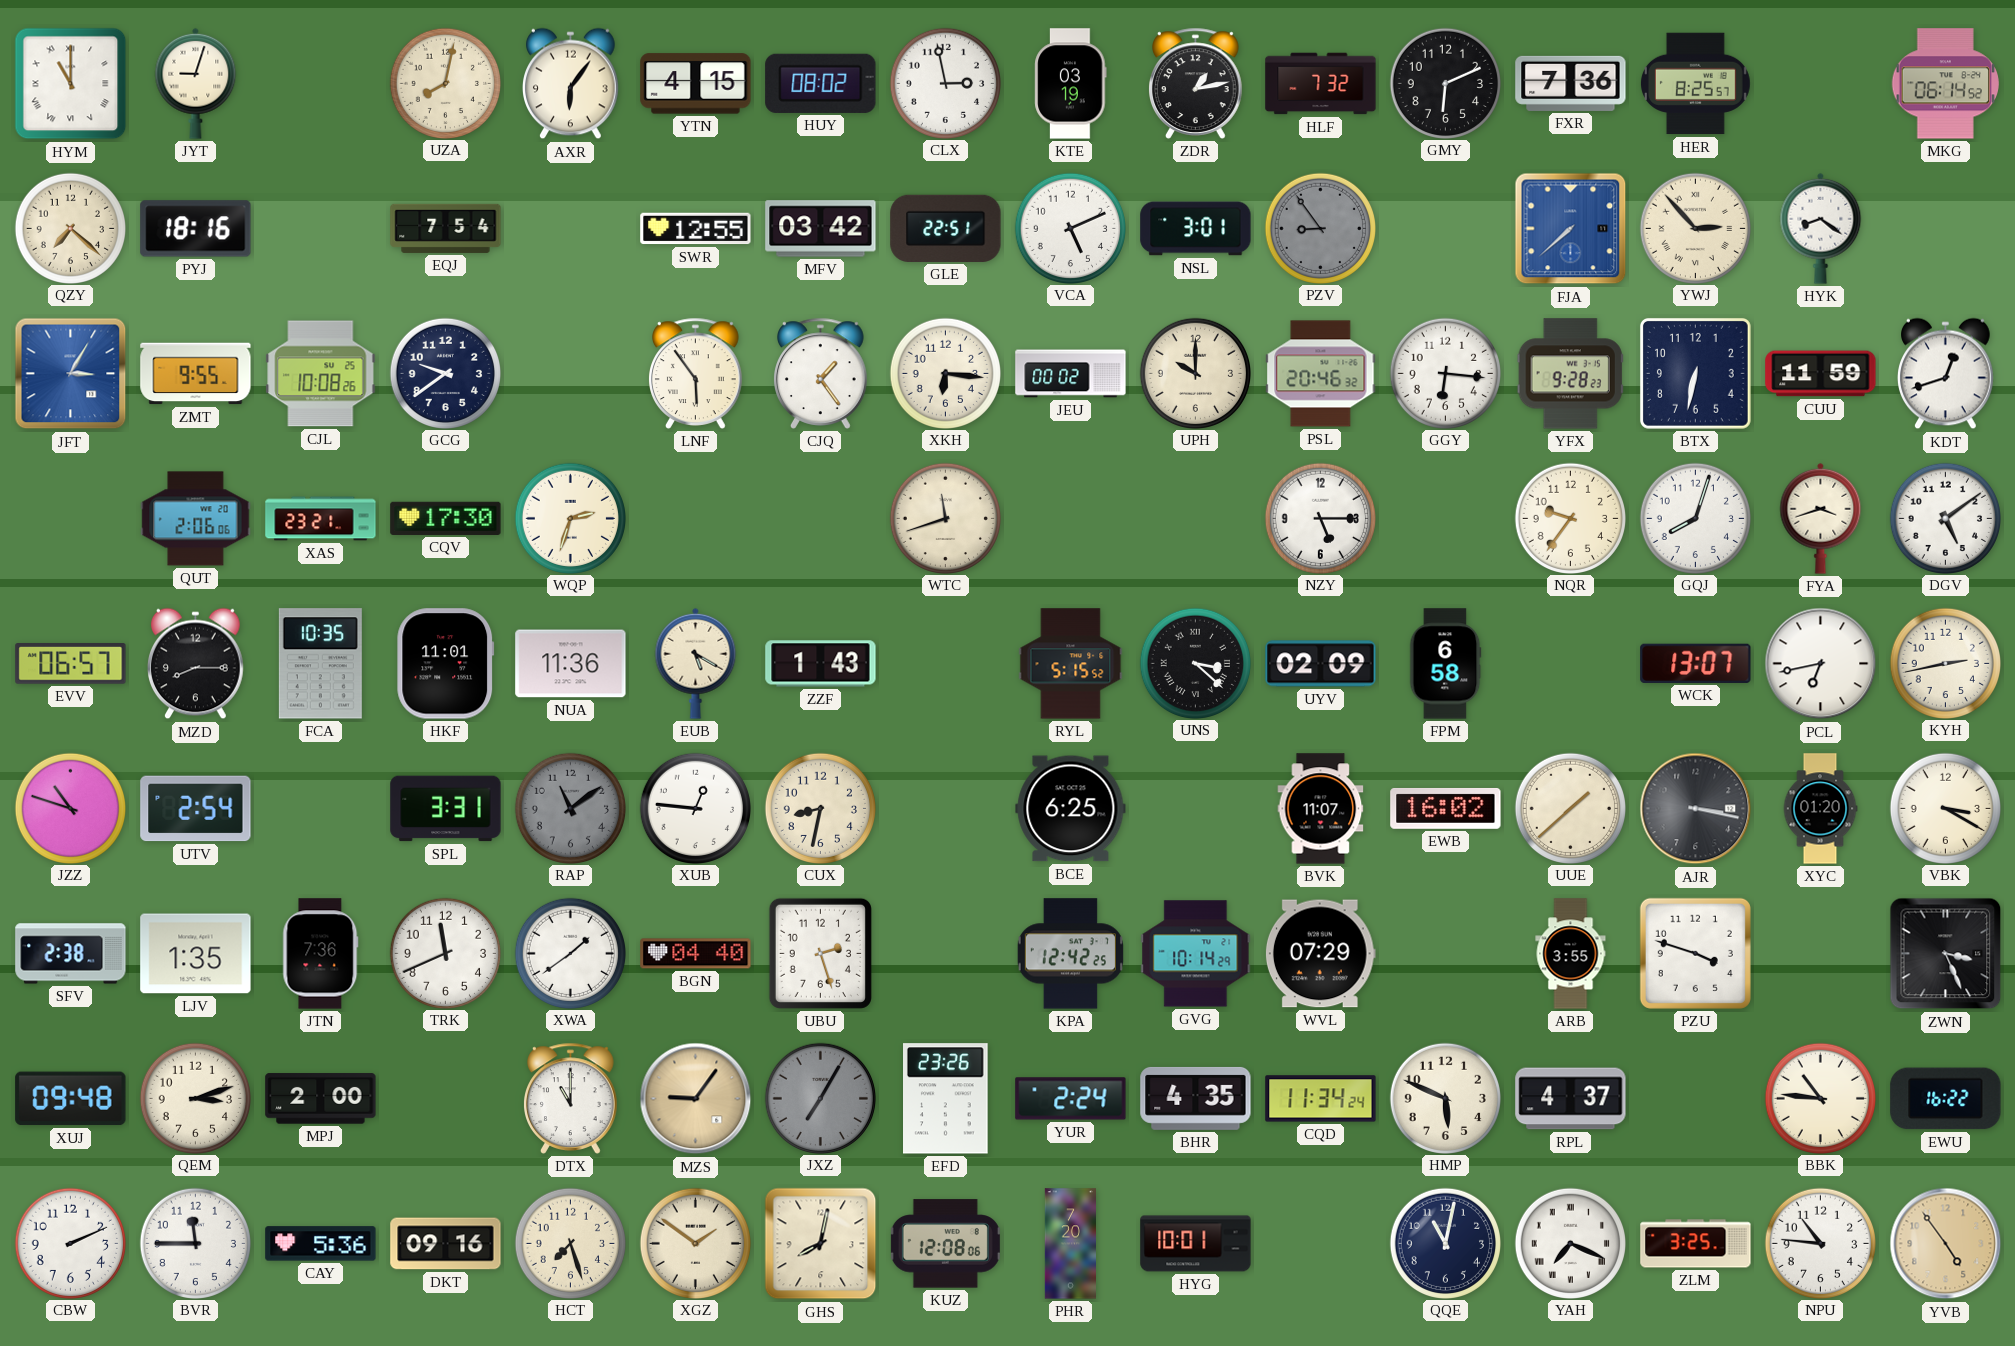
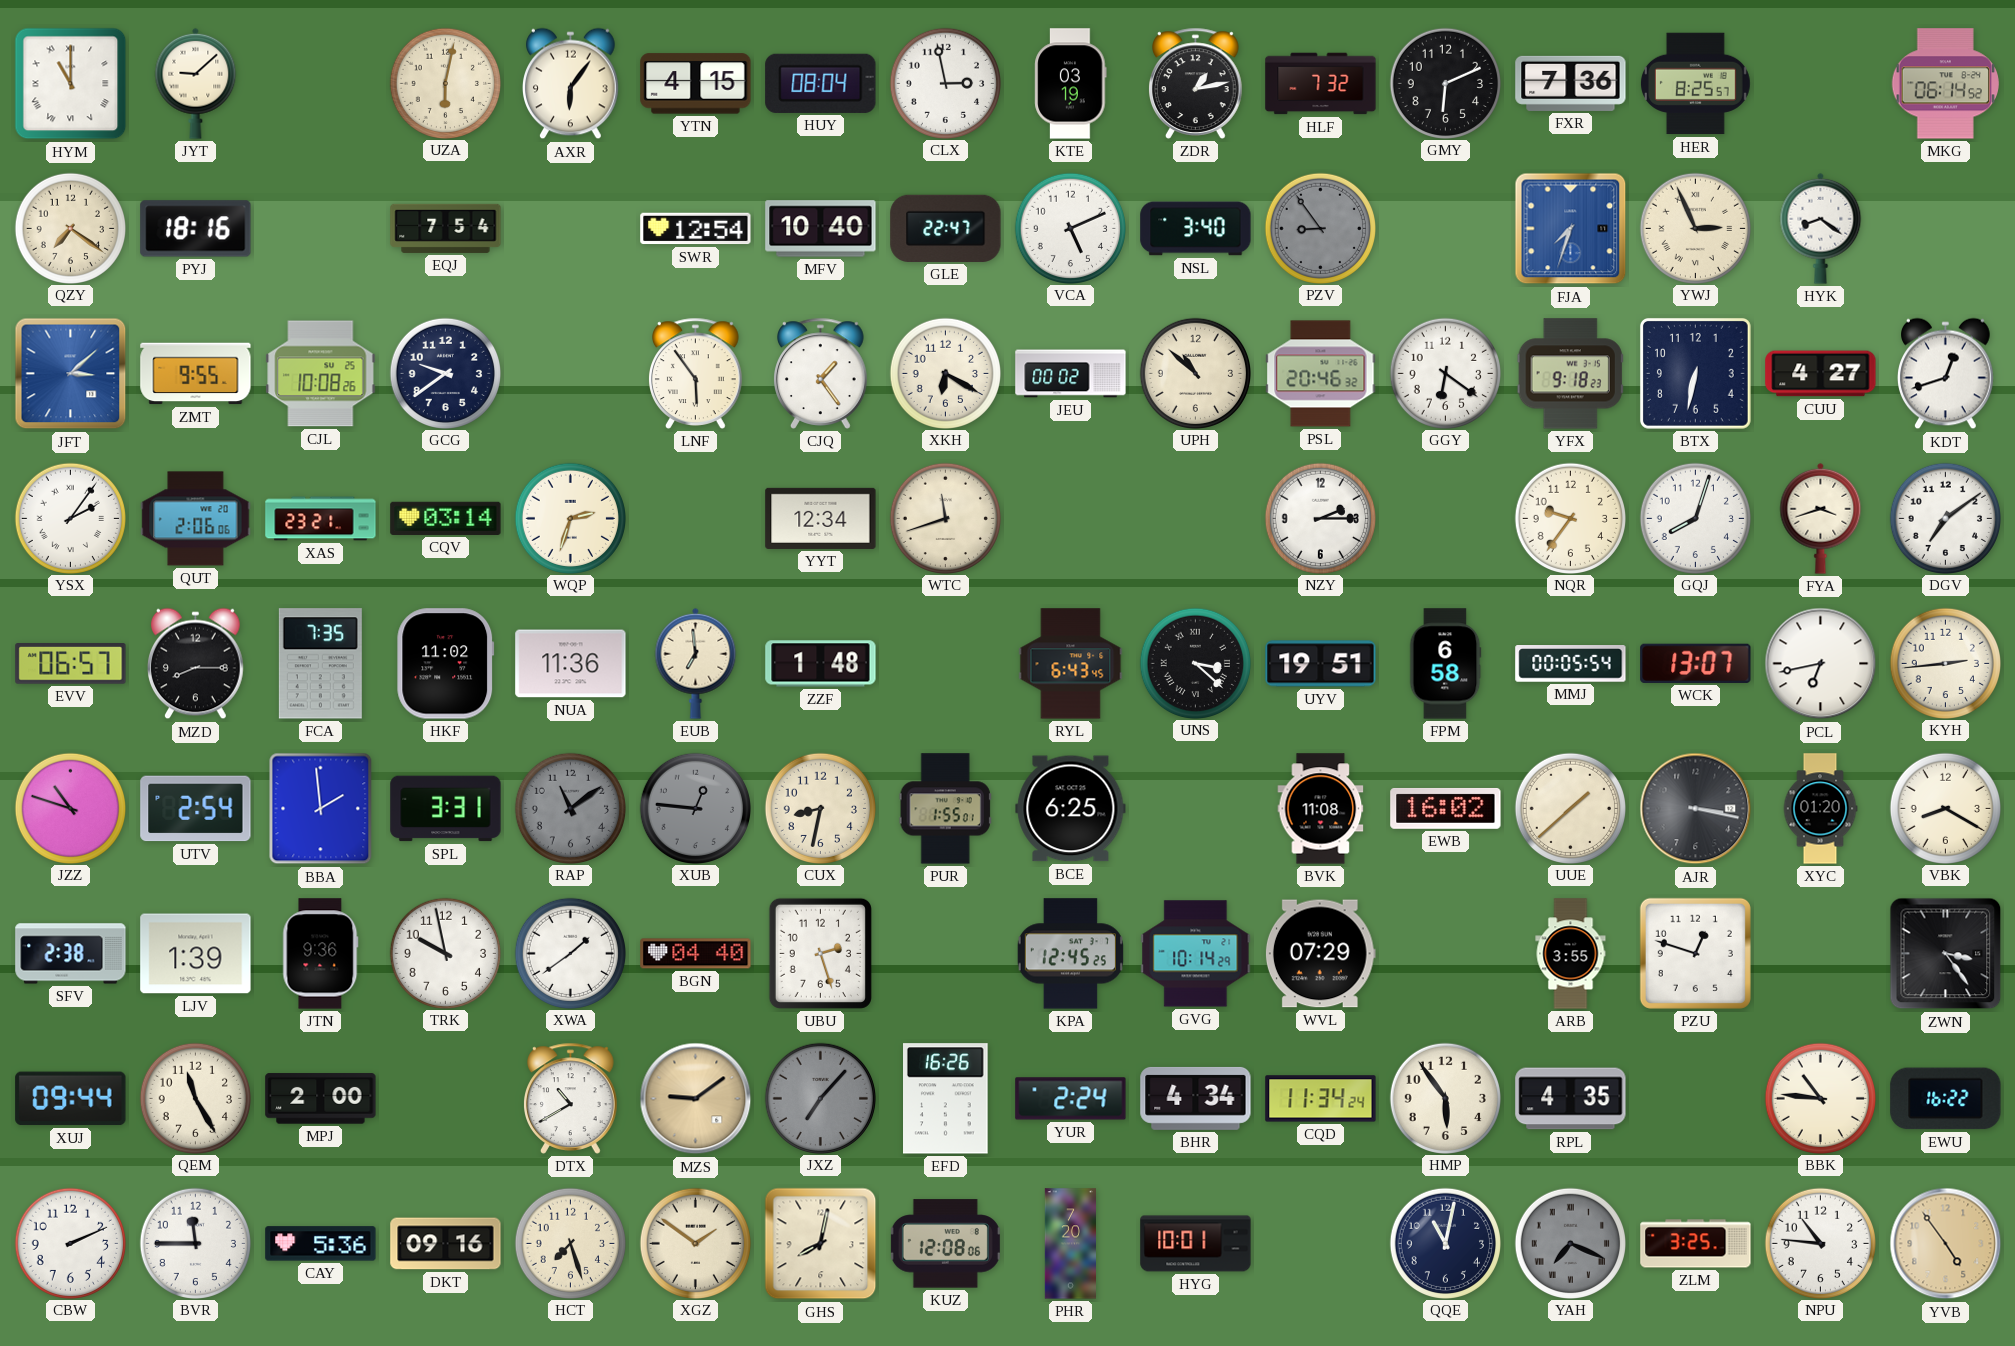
JYT: 9:03 -> 9:08 (196, 83)
UZA: 8:02 -> 6:02 (445, 83)
HUY: 08:02 -> 08:04 (821, 83)
QZY: 7:22 -> 7:21 (70, 228)
SWR: 12:55 -> 12:54 (696, 229)
MFV: 03:42 -> 10:40 (821, 229)
GLE: 22:51 -> 22:47 (946, 228)
NSL: 3:01 -> 3:40 (1196, 229)
FJA: 7:38 -> 7:33 (1571, 229)
YWJ: 2:53 -> 2:56 (1695, 228)
JFT: 3:05 -> 3:08 (71, 374)
XKH: 6:16 -> 6:20 (945, 373)
UPH: 10:00 -> 10:52 (1195, 373)
GGY: 6:16 -> 6:21 (1445, 373)
YFX: 9:28 -> 9:18 (1570, 374)
CUU: 11:59 -> 4:27 (1821, 374)
YSX: none -> 2:06 (70, 518)
CQV: 17:30 -> 03:14 (446, 518)
YYT: none -> 12:34 (821, 518)
NZY: 5:15 -> 2:15 (1320, 518)
DGV: 5:09 -> 7:09 (1945, 518)
FCA: 10:35 -> 7:35 (320, 664)
HKF: 11:01 -> 11:02 (446, 664)
EUB: 5:20 -> 6:59 (696, 663)
ZZF: 1:43 -> 1:48 (821, 664)
RYL: 5:15 -> 6:43 (1071, 664)
UYV: 02:09 -> 19:51 (1321, 664)
MMJ: none -> 00:05 (1571, 664)
KYH: 2:43 -> 2:44 (1945, 663)
BBA: none -> 1:59 (321, 809)
XUB dial: white -> grey (695, 808)
PUR: none -> 1:55 (945, 809)
BVK: 11:07 -> 11:08 (1321, 809)
VBK: 3:20 -> 8:20 (1945, 808)
LJV: 1:35 -> 1:39 (196, 954)
JTN: 7:36 -> 9:36 (321, 954)
TRK: 11:41 -> 9:58 (445, 953)
KPA: 12:42 -> 12:45 (1070, 954)
PZU: 3:48 -> 12:48 (1695, 953)
ZWN: 3:26 -> 3:24 (1946, 954)
XUJ: 09:48 -> 09:44 (71, 1099)
QEM: 3:12 -> 11:25 (195, 1098)
DTX: 11:00 -> 10:40 (571, 1098)
MZS: 9:06 -> 9:09 (696, 1099)
JXZ: 7:05 -> 7:07 (820, 1098)
EFD: 23:26 -> 16:26 (946, 1099)
BHR: 4:35 -> 4:34 (1196, 1098)
HMP: 5:49 -> 5:54 (1445, 1098)
RPL: 4:37 -> 4:35 (1571, 1099)
YAH dial: white -> grey (1570, 1243)
